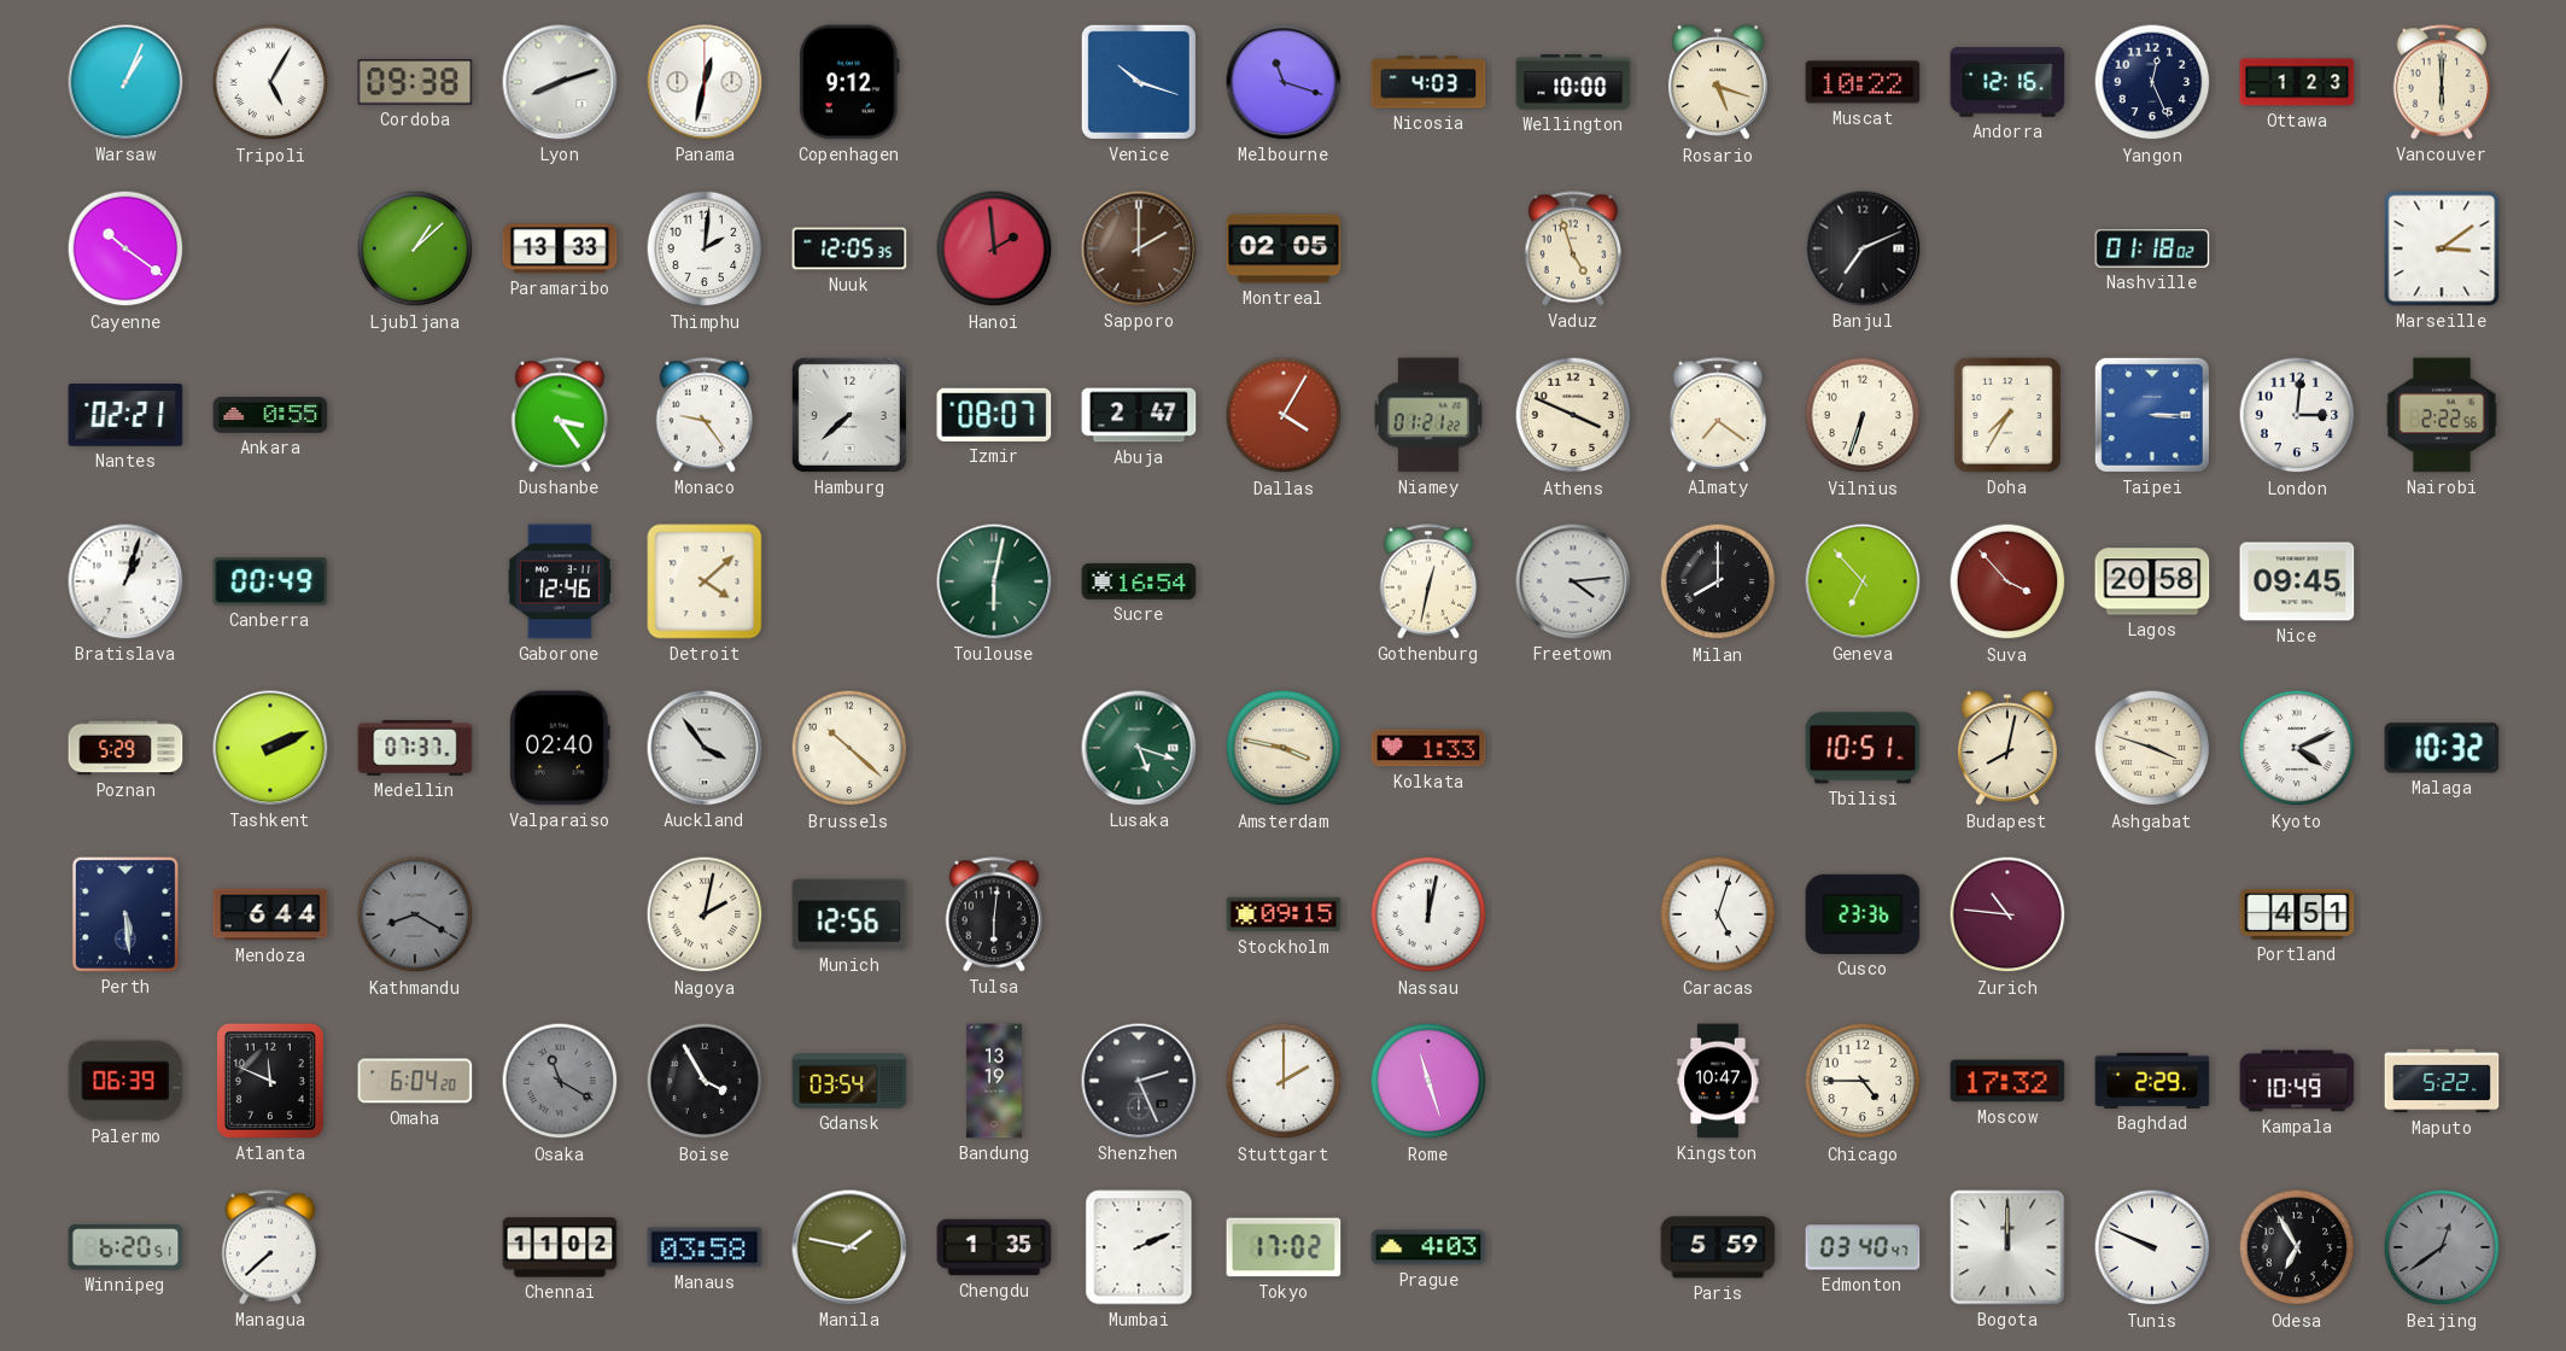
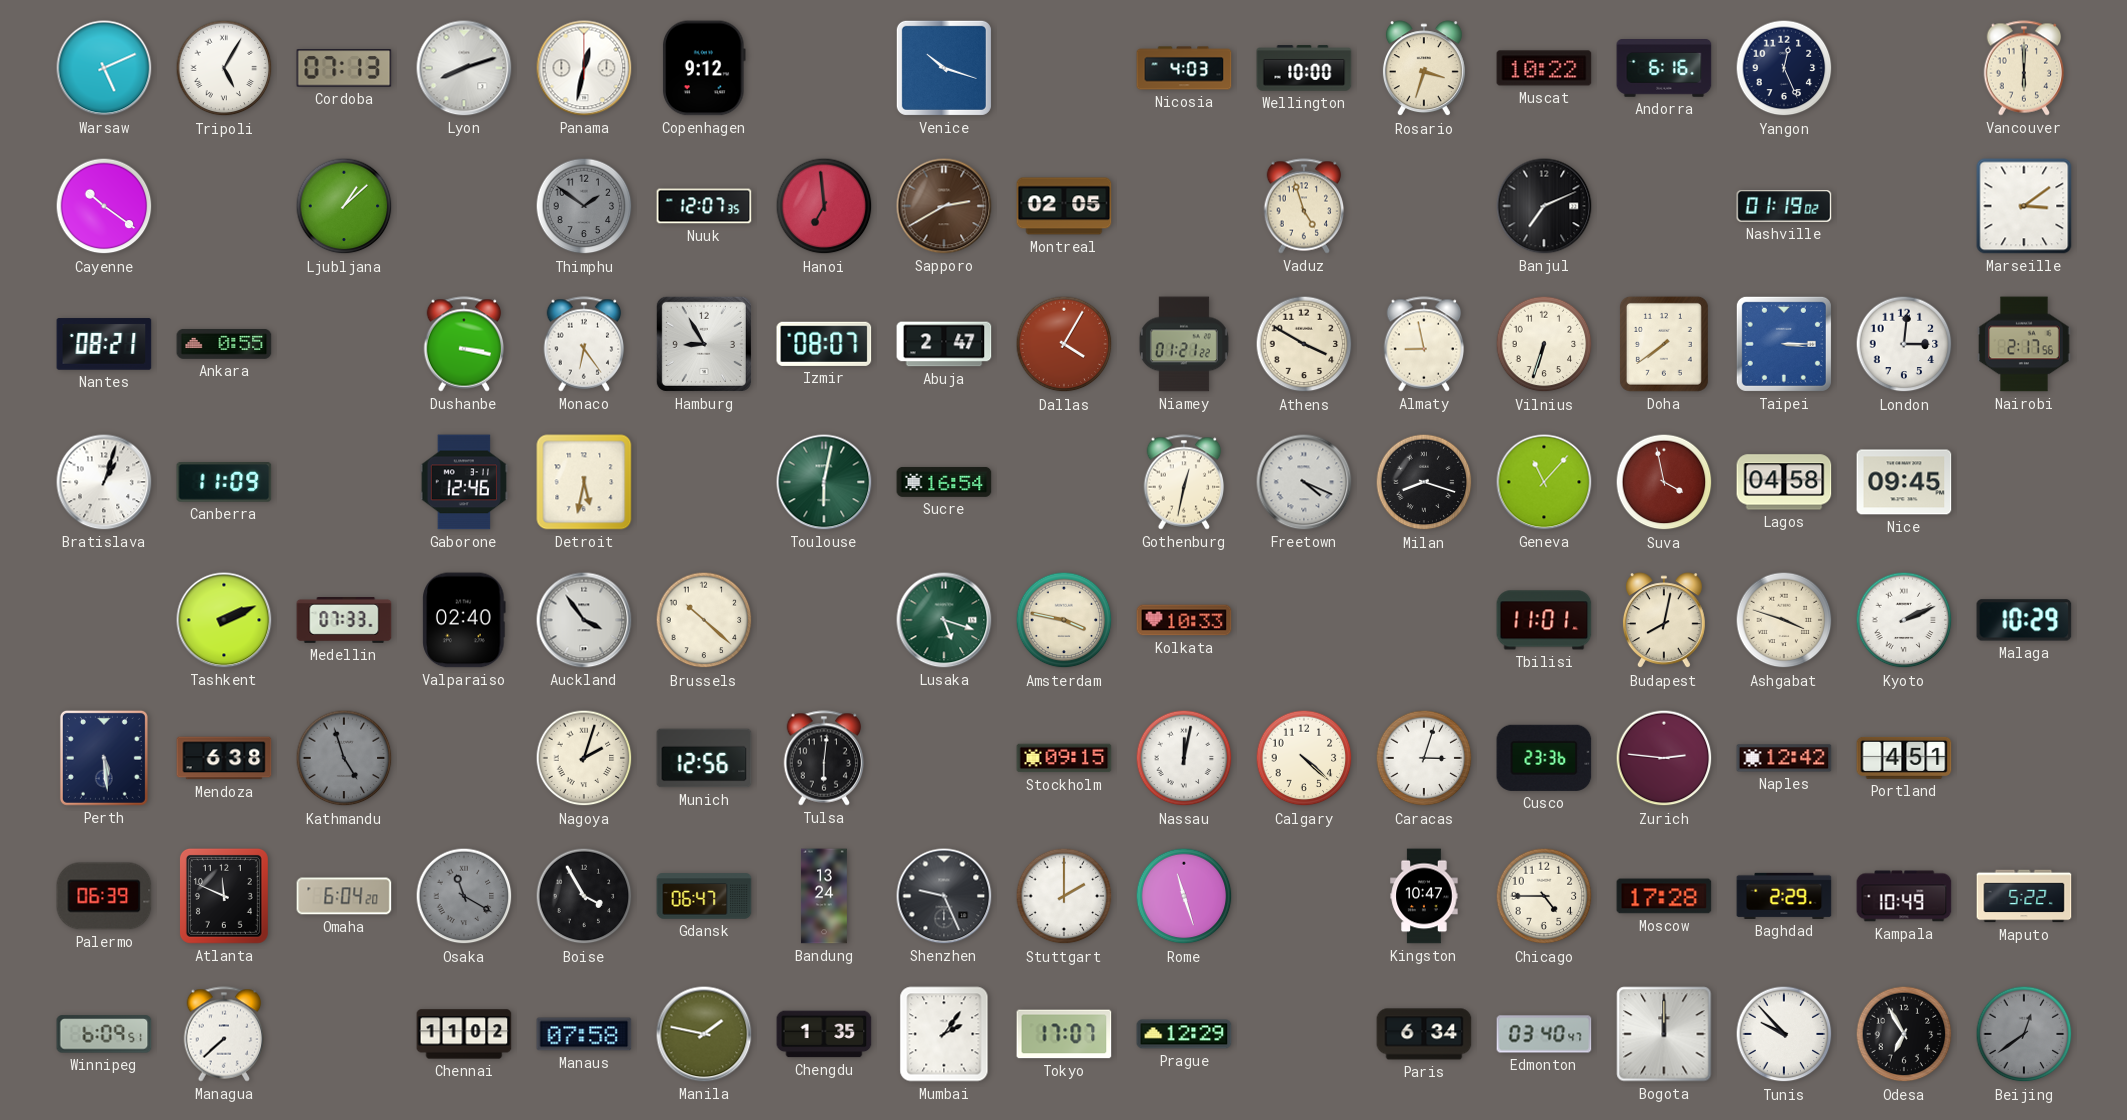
Warsaw: 1:04 -> 5:11 (104, 68)
Cordoba: 09:38 -> 07:13 (344, 68)
Melbourne: 11:18 -> none (1284, 82)
Rosario: 5:18 -> 3:33 (1424, 69)
Andorra: 12:16 -> 6:16 (1664, 69)
Ottawa: 1:23 -> none (2297, 82)
Paramaribo: 13:33 -> none (560, 248)
Thimphu: 2:01 -> 1:51 (584, 206)
Thimphu dial: white -> grey (584, 206)
Nuuk: 12:05 -> 12:07 (704, 206)
Hanoi: 1:59 -> 6:59 (824, 206)
Sapporo: 2:00 -> 2:40 (944, 206)
Nashville: 01:18 -> 01:19 (1784, 206)
Nantes: 02:21 -> 08:21 (104, 344)
Dushanbe: 3:24 -> 3:17 (464, 344)
Monaco: 9:24 -> 6:24 (584, 344)
Hamburg: 7:38 -> 8:55 (704, 344)
Athens: 3:49 -> 3:50 (1304, 344)
Almaty: 7:21 -> 8:58 (1424, 344)
Doha: 7:35 -> 7:39 (1664, 344)
Nairobi: 2:22 -> 2:17 (2024, 344)
Canberra: 00:49 -> 11:09 (224, 483)
Detroit: 4:08 -> 5:32 (584, 482)
Freetown: 4:14 -> 4:19 (1304, 482)
Milan: 8:00 -> 8:18 (1424, 482)
Geneva: 6:53 -> 11:07 (1544, 482)
Suva: 3:53 -> 3:58 (1664, 482)
Lagos: 20:58 -> 04:58 (1784, 482)
Poznan: 5:29 -> none (125, 748)
Medellin: 07:37 -> 07:33 (344, 621)
Kolkata: 1:33 -> 10:33 (1184, 620)
Tbilisi: 10:51 -> 11:01 (1544, 620)
Kyoto: 4:11 -> 2:11 (1904, 620)
Malaga: 10:32 -> 10:29 (2024, 620)
Mendoza: 6:44 -> 6:38 (224, 758)
Kathmandu: 8:20 -> 4:57 (344, 758)
Nagoya: 2:02 -> 2:03 (584, 758)
Calgary: none -> 4:22 (1304, 758)
Caracas: 5:03 -> 3:03 (1424, 758)
Zurich: 10:46 -> 2:46 (1664, 758)
Naples: none -> 12:42 (1784, 758)
Gdansk: 03:54 -> 06:47 (704, 896)
Bandung: 13:19 -> 13:24 (824, 896)
Shenzhen: 2:26 -> 9:26 (944, 896)
Moscow: 17:32 -> 17:28 (1664, 896)
Winnipeg: 6:20 -> 6:09 (104, 1034)
Manaus: 03:58 -> 07:58 (584, 1034)
Mumbai: 2:11 -> 2:06 (944, 1034)
Tokyo: 17:02 -> 17:07 (1064, 1034)
Prague: 4:03 -> 12:29 (1184, 1034)
Paris: 5:59 -> 6:34 (1424, 1034)
Tunis: 9:49 -> 9:53 (1784, 1034)
